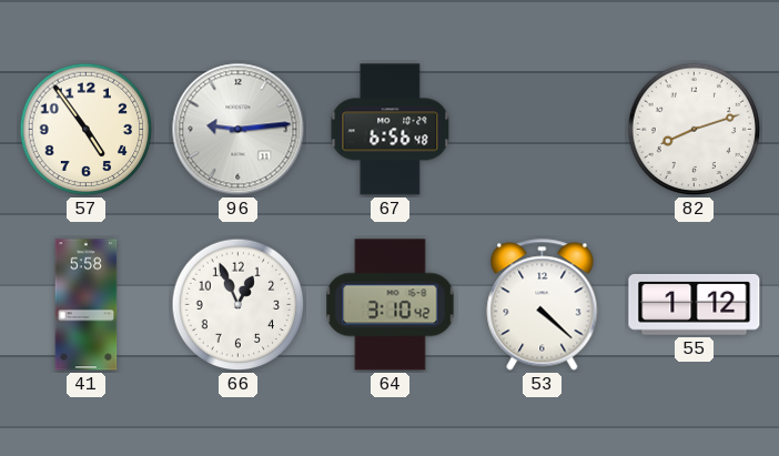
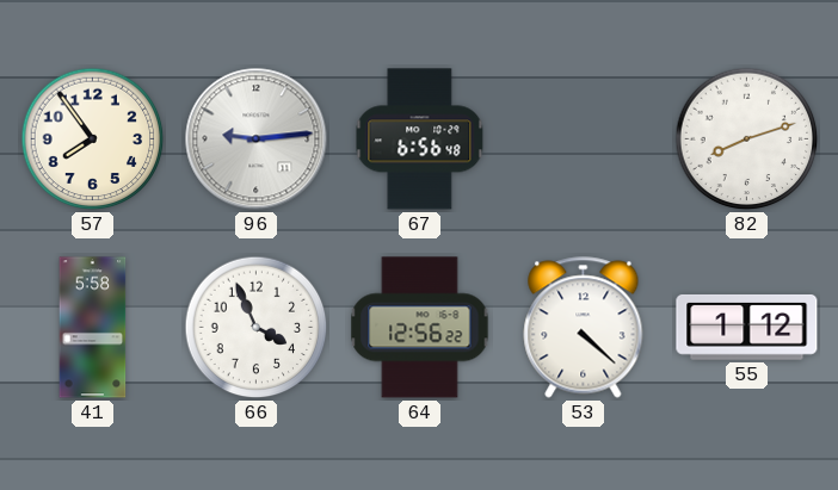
57: 4:54 -> 7:54 (93, 139)
66: 12:56 -> 3:56 (257, 328)
64: 3:10 -> 12:56 (420, 328)
